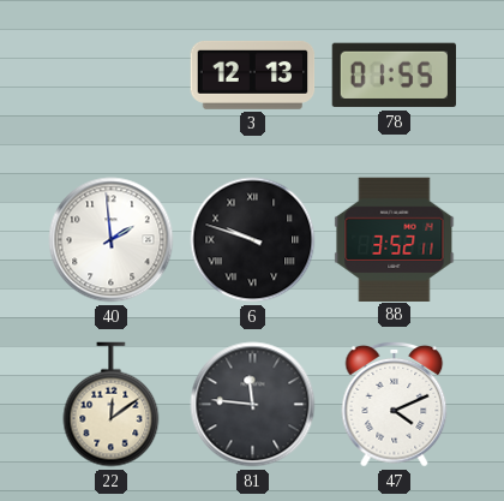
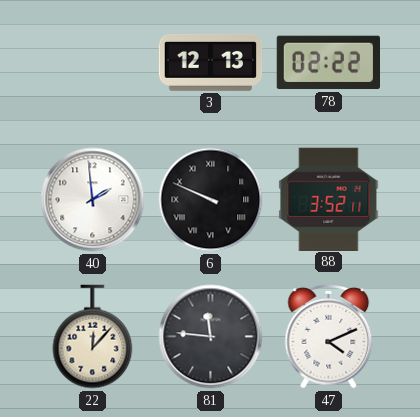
78: 01:55 -> 02:22 (328, 63)
6: 9:48 -> 9:49 (211, 200)
22: 12:09 -> 12:07 (93, 337)
